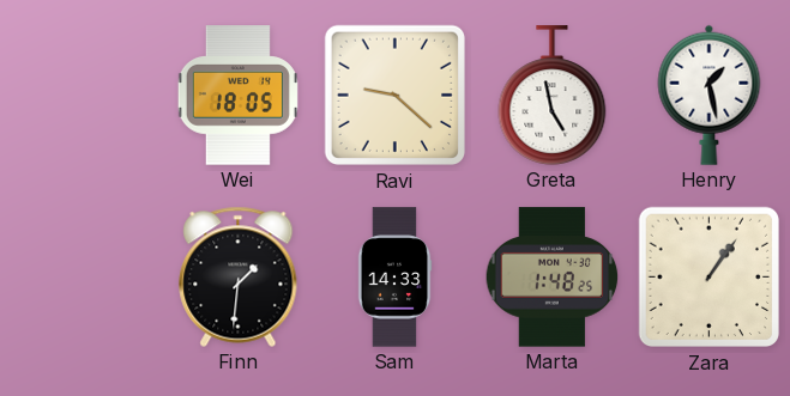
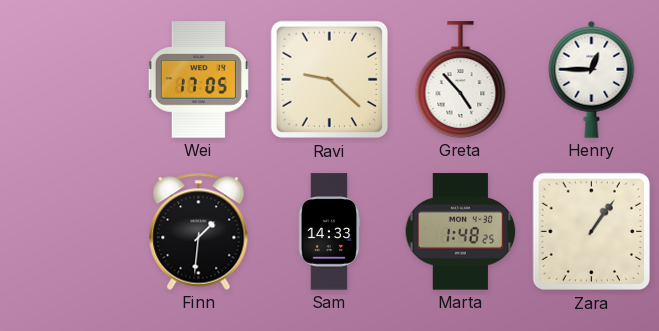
Wei: 18:05 -> 17:05 (198, 80)
Greta: 4:58 -> 4:53 (461, 80)
Henry: 1:28 -> 12:45 (592, 79)
